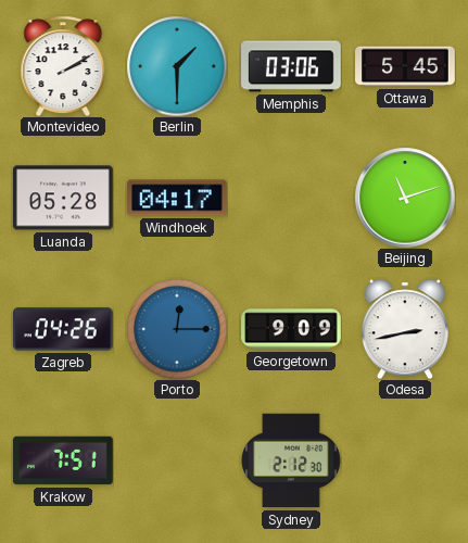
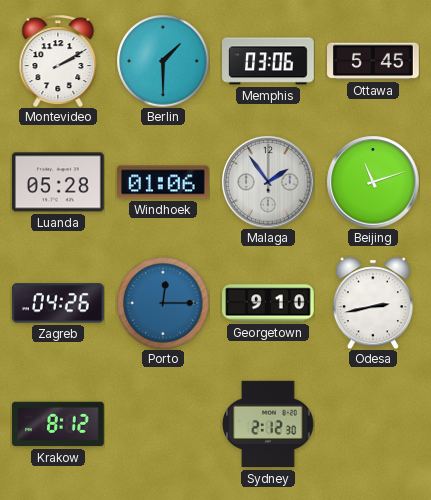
Windhoek: 04:17 -> 01:06 (164, 182)
Malaga: none -> 1:54 (268, 182)
Georgetown: 9:09 -> 9:10 (268, 303)
Krakow: 7:51 -> 8:12 (59, 424)
